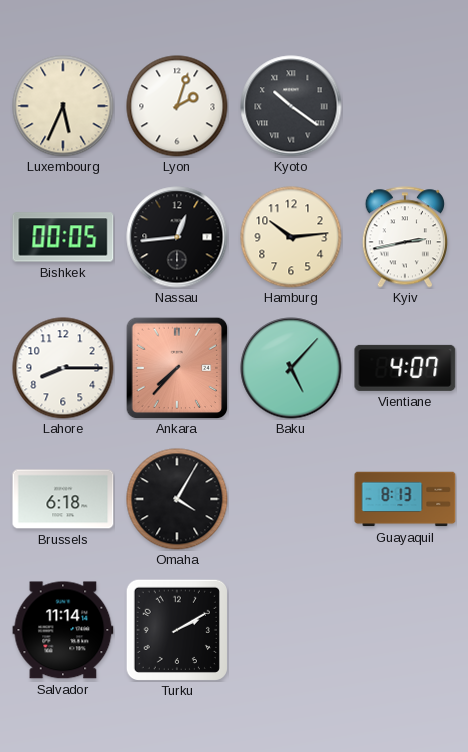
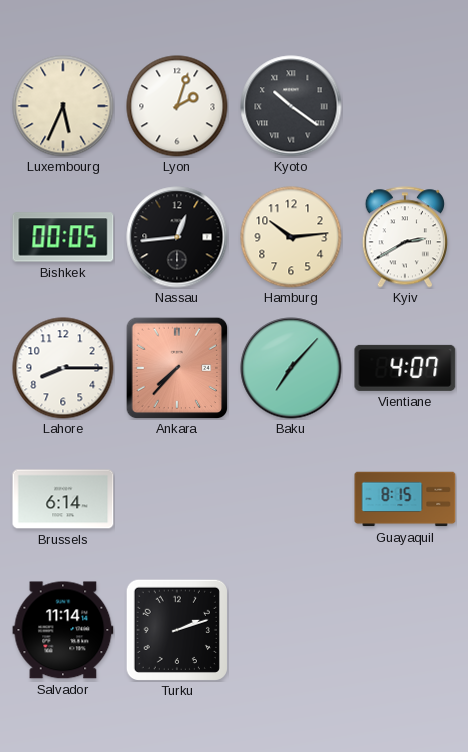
Kyiv: 2:43 -> 2:40 (404, 237)
Baku: 5:07 -> 7:07 (291, 368)
Brussels: 6:18 -> 6:14 (63, 499)
Omaha: 4:05 -> none (177, 499)
Guayaquil: 8:13 -> 8:15 (405, 499)
Turku: 2:10 -> 2:12 (176, 629)
